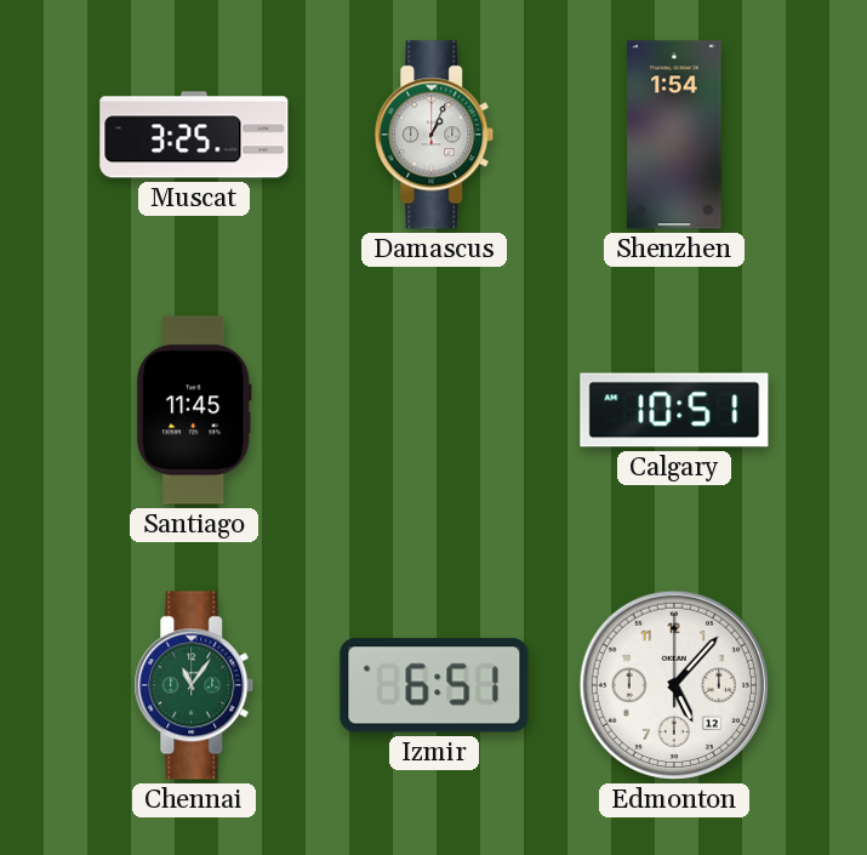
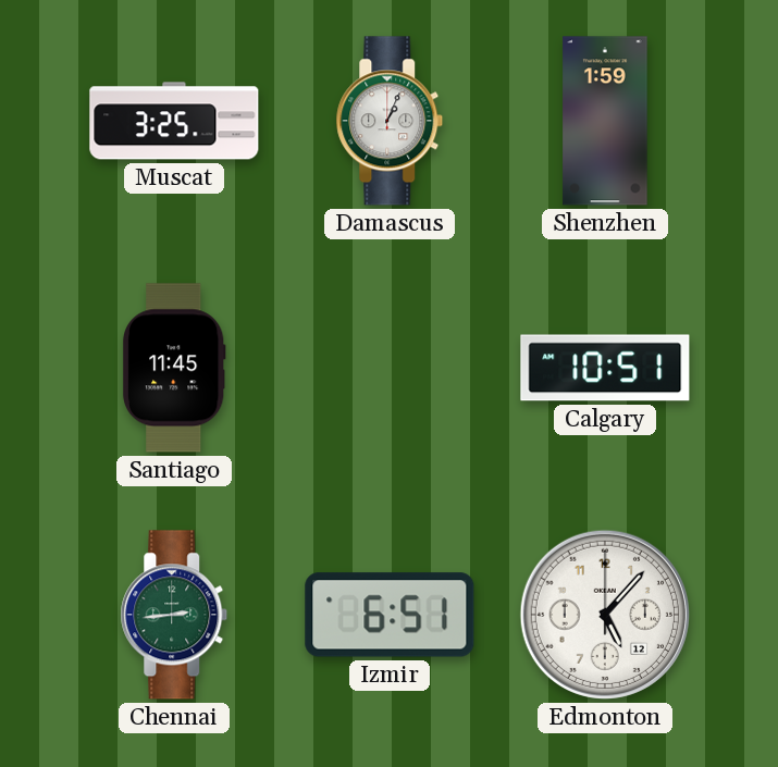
Shenzhen: 1:54 -> 1:59 (605, 121)
Chennai: 11:06 -> 2:44 (174, 615)
